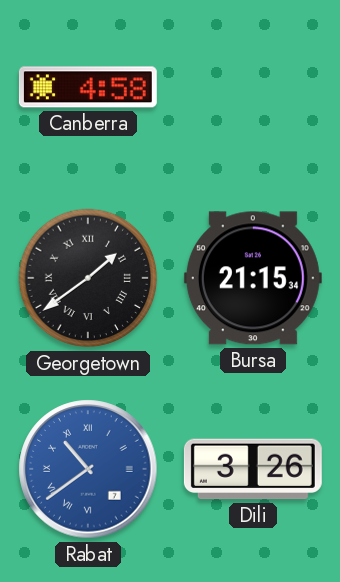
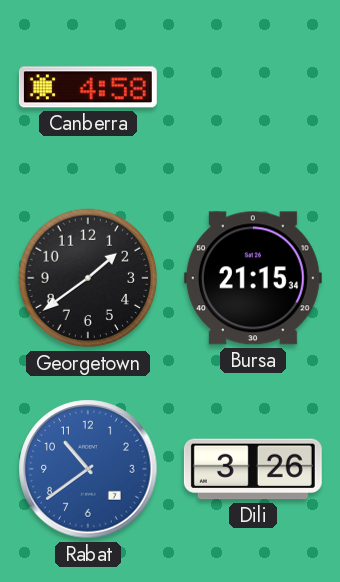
Georgetown numerals: Roman -> Arabic (88, 278)
Rabat numerals: Roman -> Arabic (88, 469)
